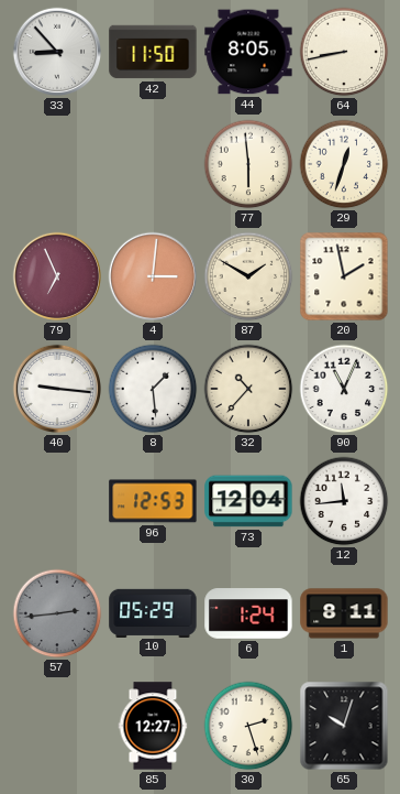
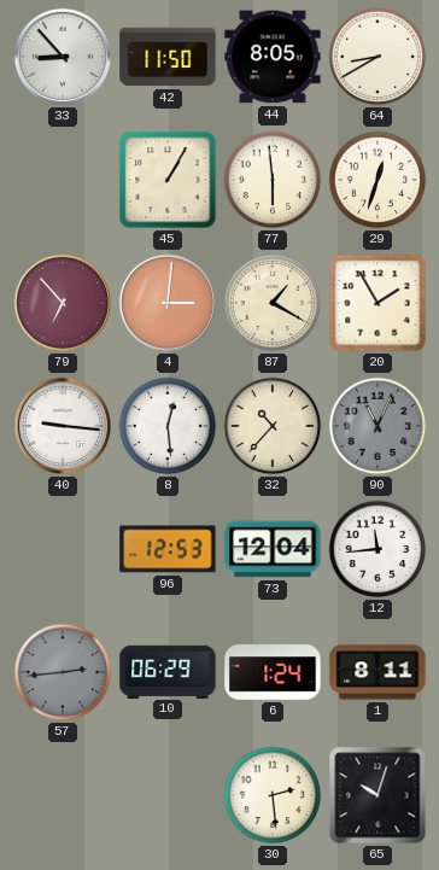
64: 8:43 -> 8:40 (377, 57)
45: none -> 1:05 (168, 180)
79: 6:56 -> 6:53 (63, 303)
87: 1:50 -> 1:20 (273, 303)
20: 1:58 -> 1:55 (377, 303)
8: 1:29 -> 12:29 (168, 426)
90 dial: white -> grey (377, 426)
10: 05:29 -> 06:29 (168, 671)
85: 12:27 -> none (153, 726)
30: 2:27 -> 2:29 (273, 795)
